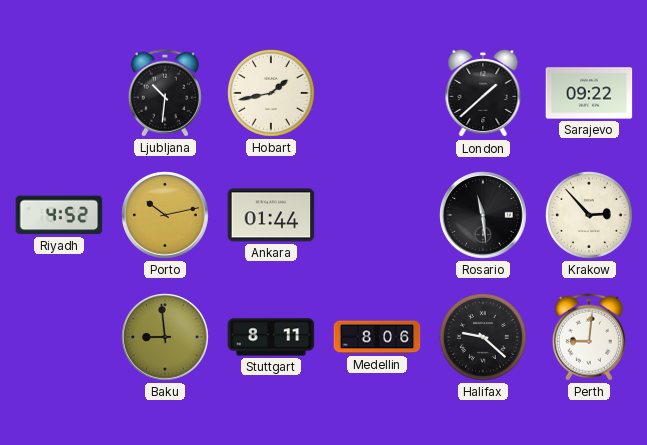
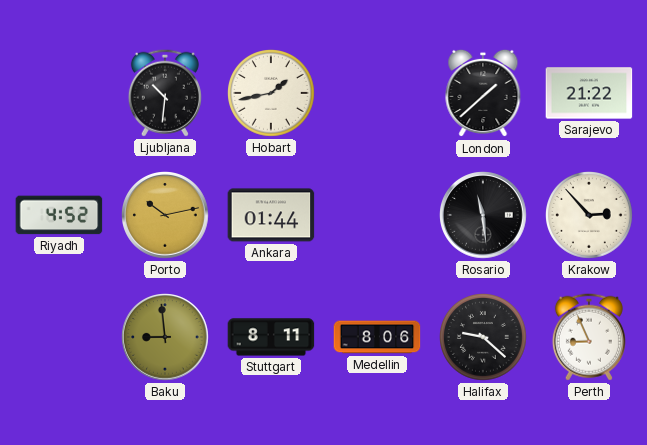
Sarajevo: 09:22 -> 21:22 (589, 93)
Perth: 9:01 -> 8:56 (589, 337)
